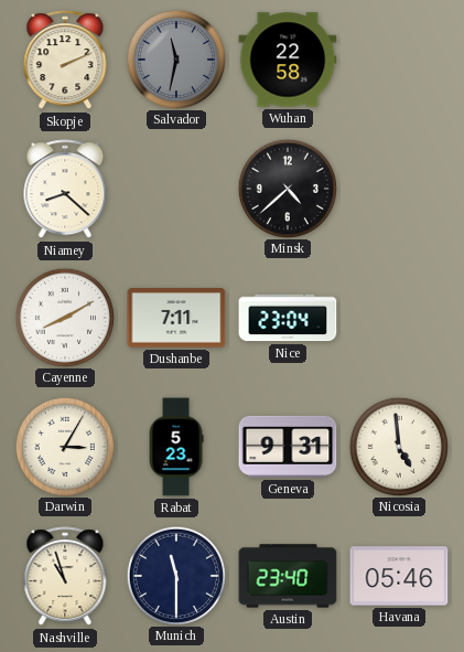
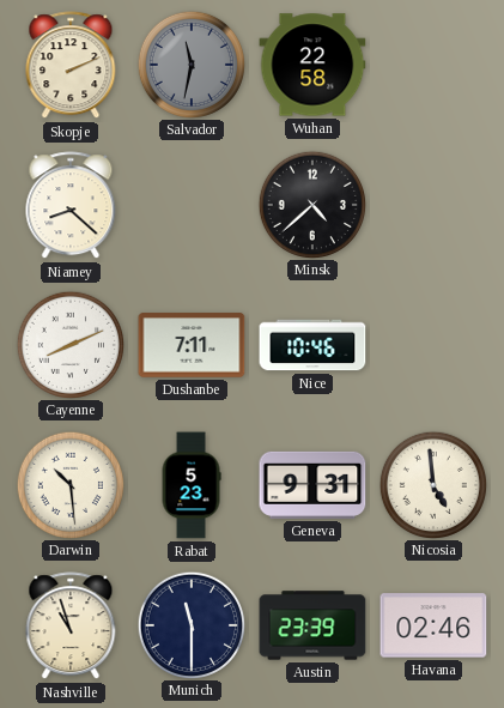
Cayenne: 8:10 -> 8:11 (69, 344)
Nice: 23:04 -> 10:46 (312, 345)
Darwin: 3:05 -> 10:29 (69, 484)
Austin: 23:40 -> 23:39 (312, 625)
Havana: 05:46 -> 02:46 (433, 625)
